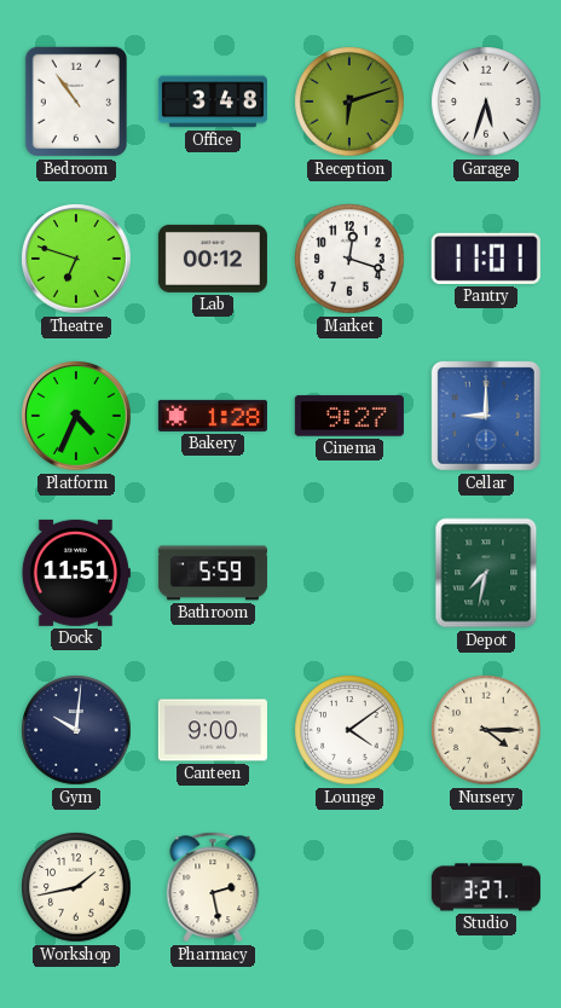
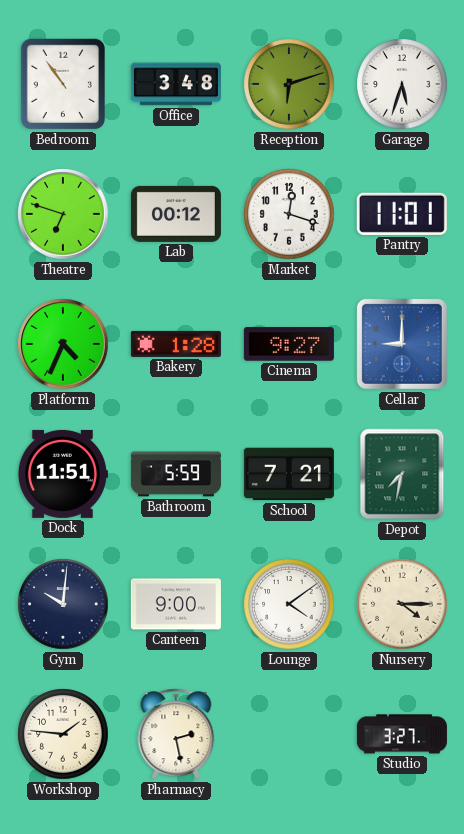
School: none -> 7:21 (289, 474)
Workshop: 1:43 -> 1:46 (63, 734)
